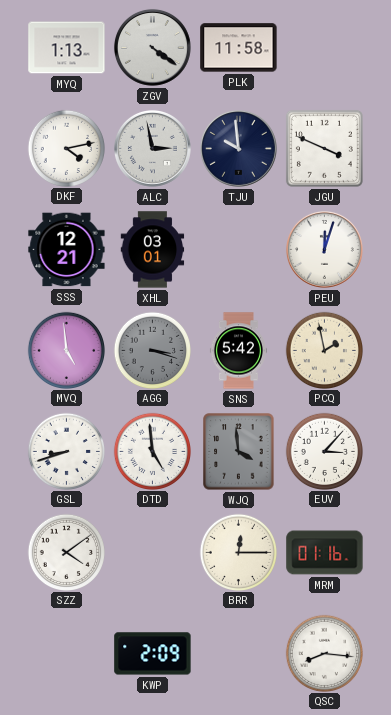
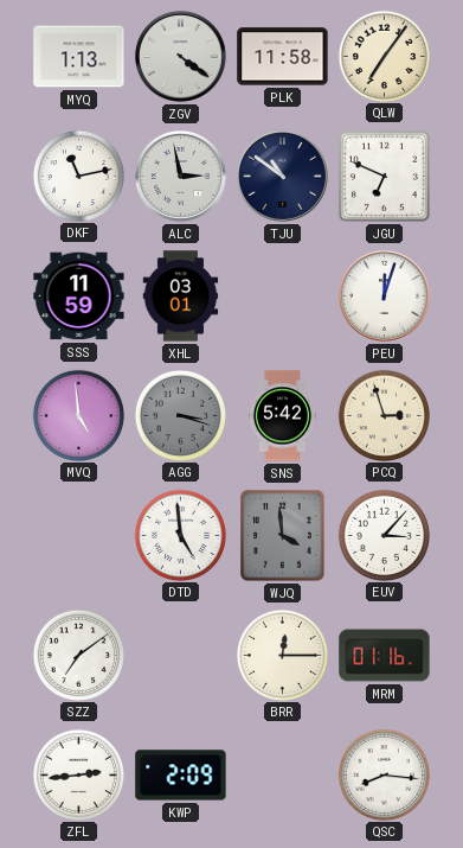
QLW: none -> 7:06 (384, 56)
DKF: 4:13 -> 11:13 (78, 176)
TJU: 9:59 -> 10:51 (282, 176)
JGU: 3:49 -> 6:49 (384, 176)
SSS: 12:21 -> 11:59 (79, 297)
PCQ: 1:58 -> 2:57 (384, 415)
GSL: 8:42 -> none (66, 451)
SZZ: 4:09 -> 7:09 (78, 655)
ZFL: none -> 2:44 (78, 774)
